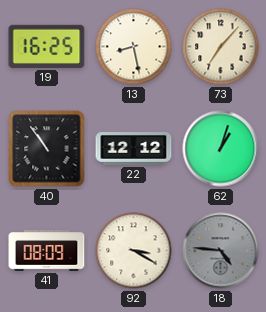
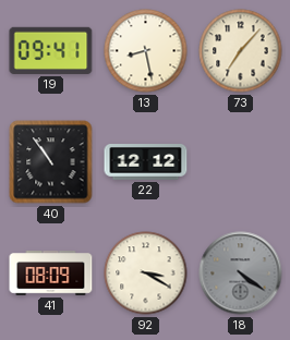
19: 16:25 -> 09:41 (51, 50)
62: 1:03 -> none (221, 149)
18: 4:46 -> 4:21 (241, 274)
